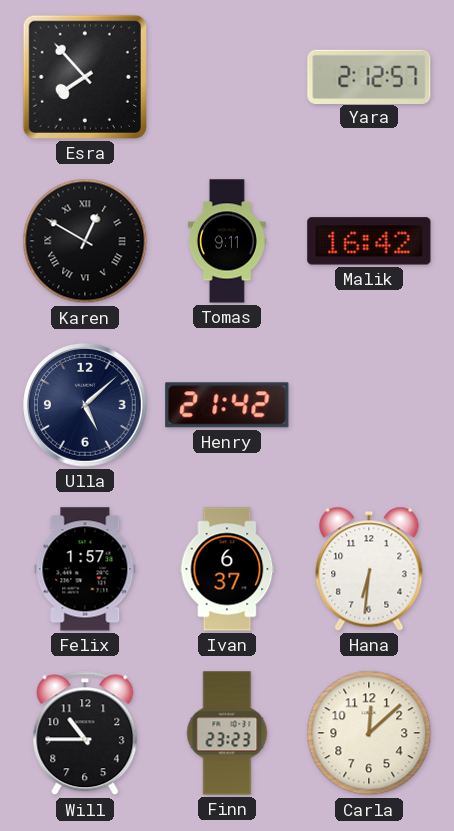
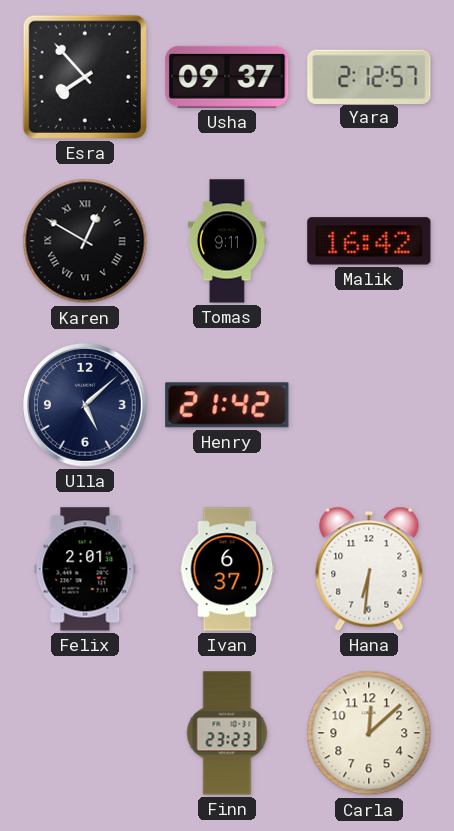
Usha: none -> 09:37 (227, 77)
Felix: 1:57 -> 2:01 (85, 569)
Will: 10:45 -> none (85, 733)
